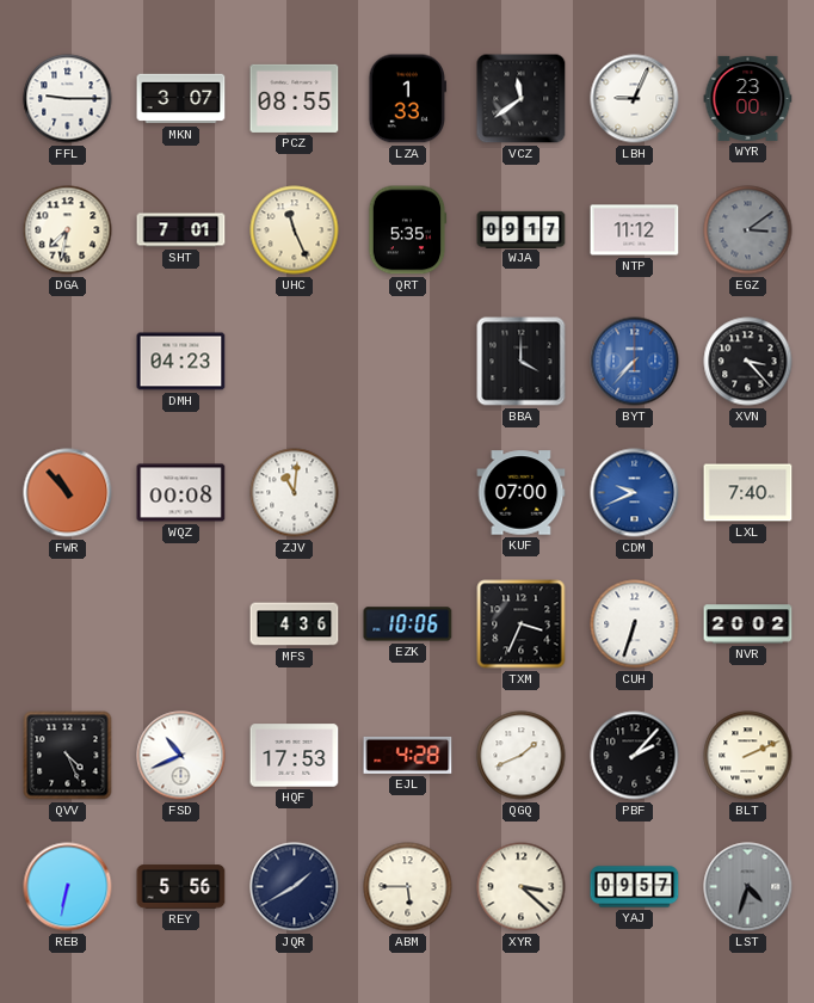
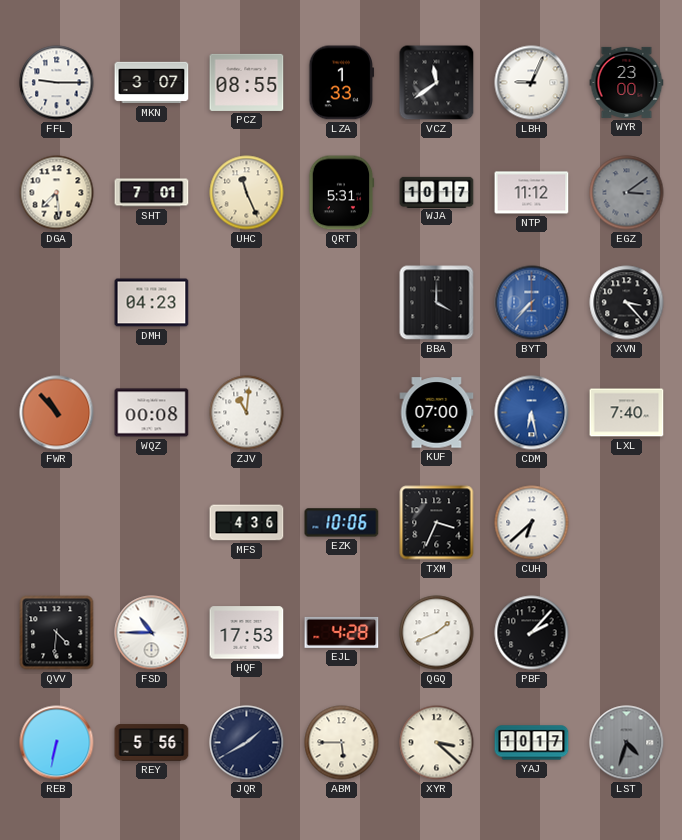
DGA: 7:32 -> 7:29 (57, 193)
QRT: 5:35 -> 5:31 (341, 193)
WJA: 09:17 -> 10:17 (437, 192)
CDM: 9:41 -> 6:28 (532, 413)
CUH: 6:33 -> 6:38 (532, 523)
NVR: 20:02 -> none (748, 624)
QVV: 4:26 -> 4:31 (57, 633)
FSD: 10:41 -> 10:45 (152, 633)
BLT: 2:11 -> none (748, 756)
YAJ: 09:57 -> 10:17 (532, 743)
